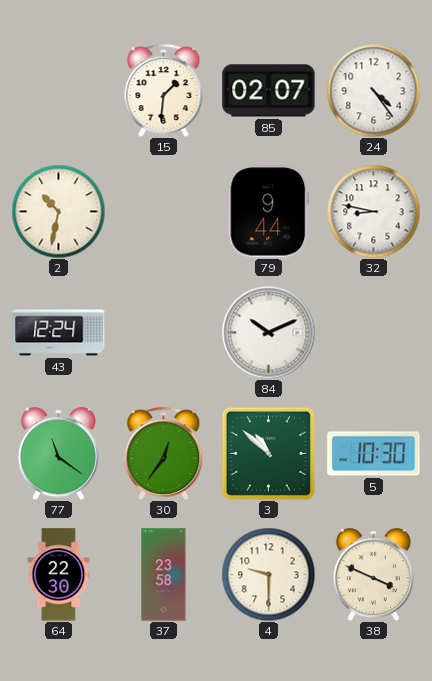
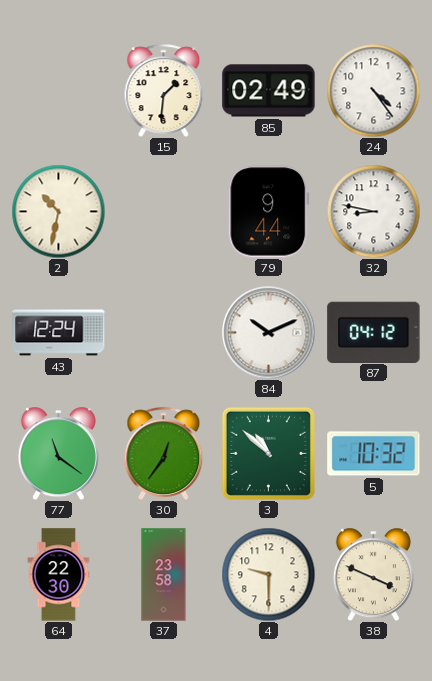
85: 02:07 -> 02:49 (269, 91)
87: none -> 04:12 (374, 332)
5: 10:30 -> 10:32 (374, 454)
